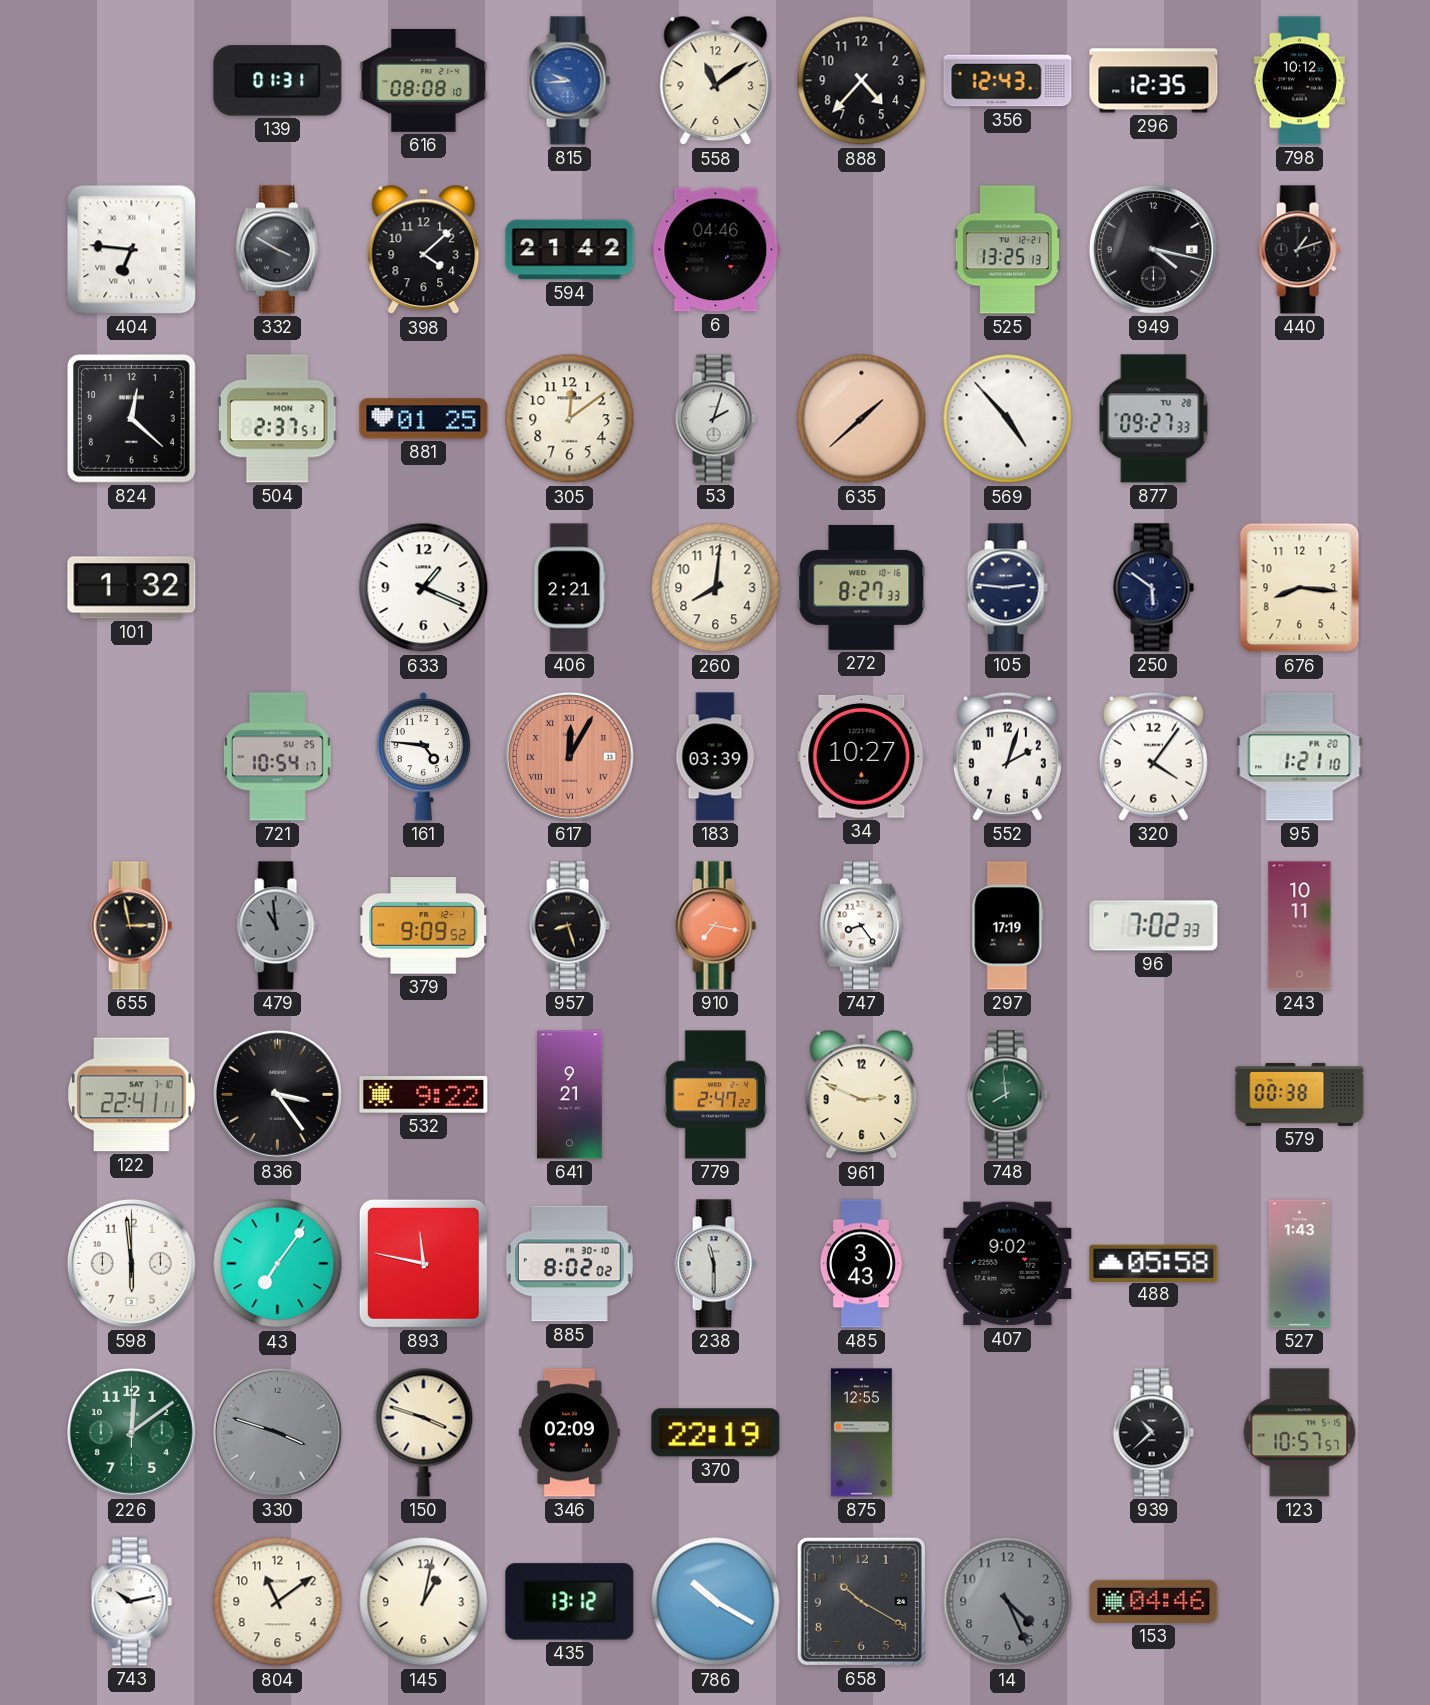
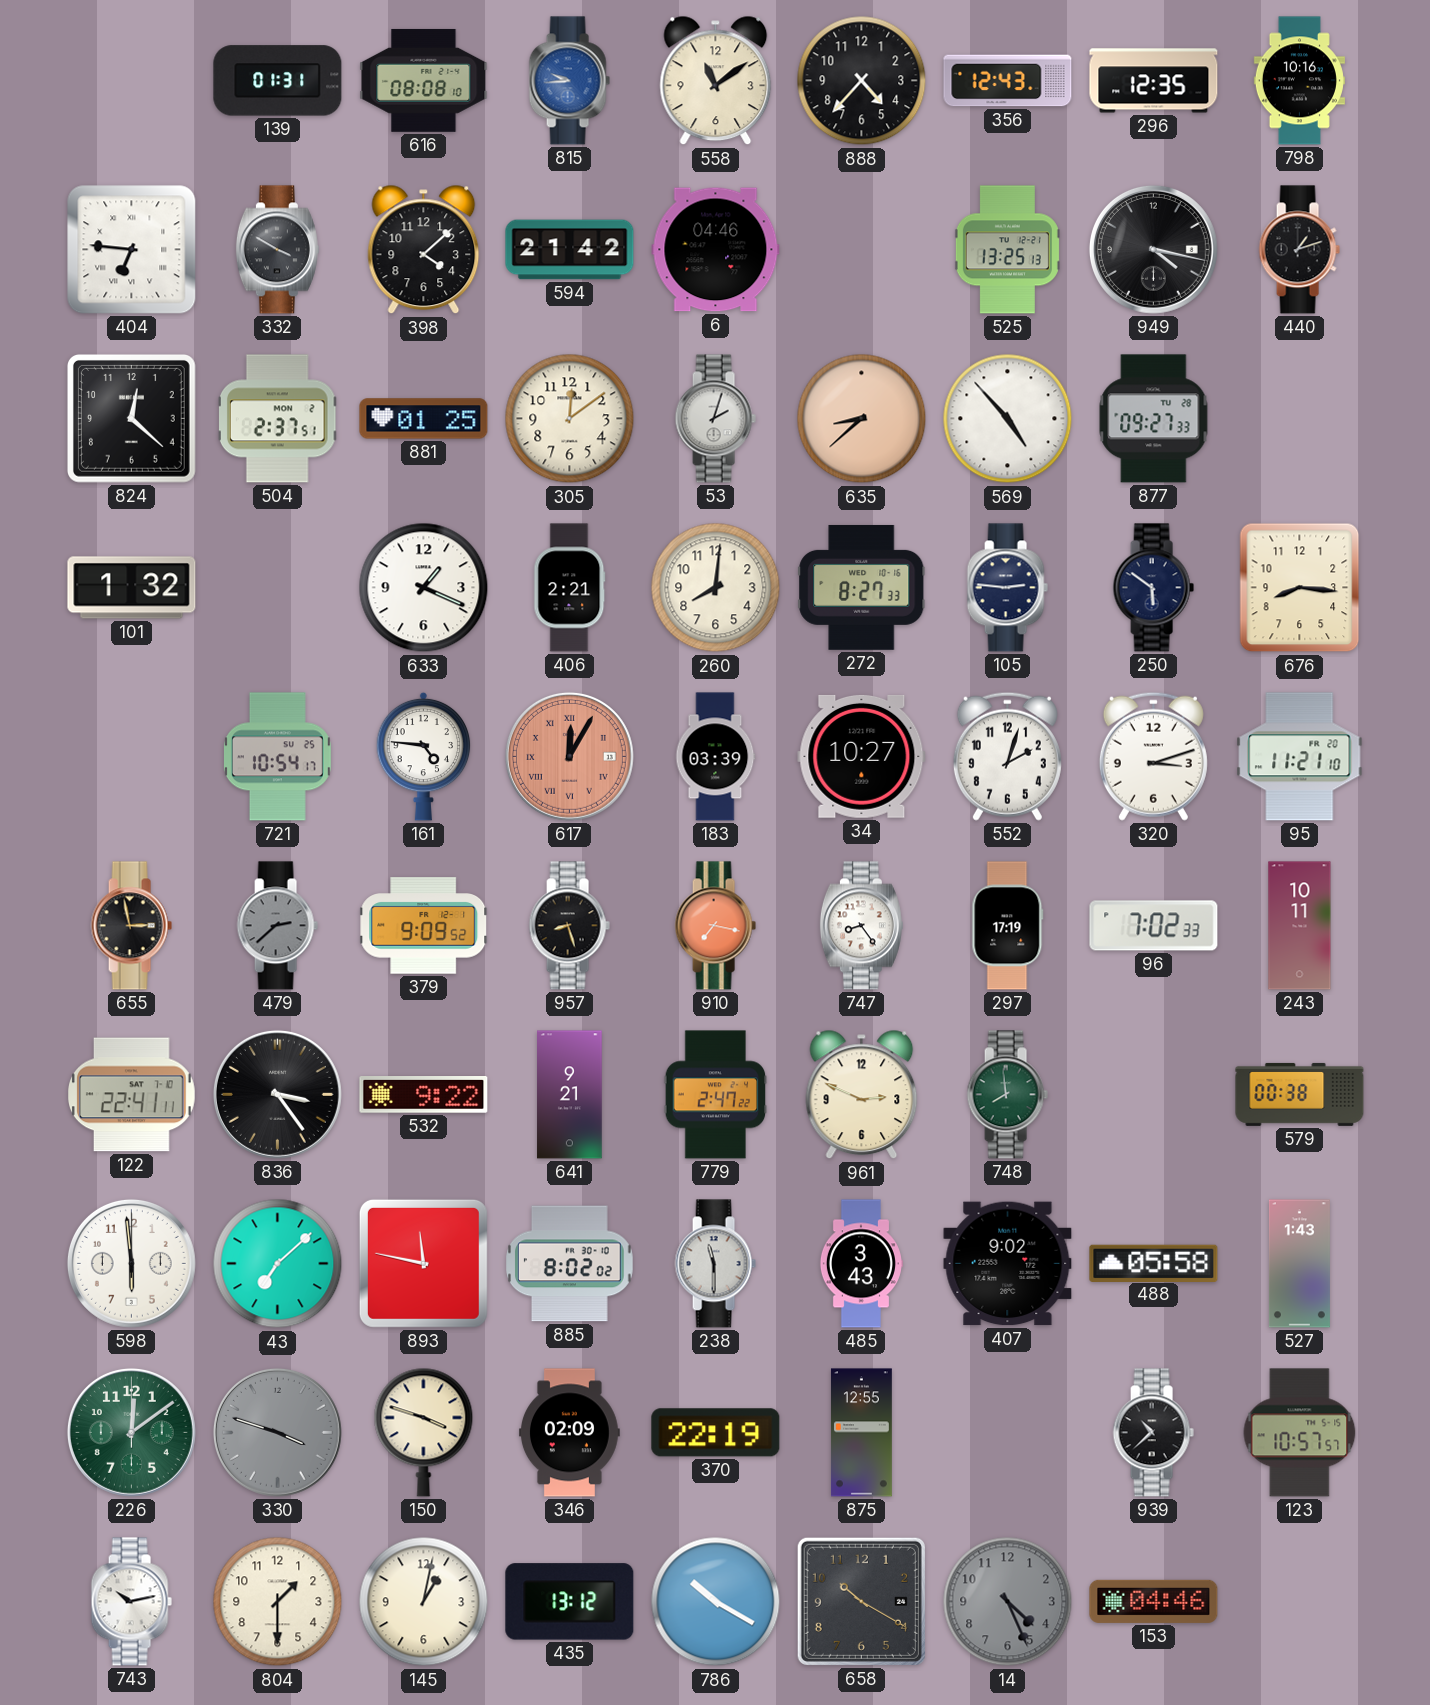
798: 10:12 -> 10:16 (1299, 81)
635: 1:38 -> 8:38 (862, 419)
320: 4:06 -> 3:12 (1153, 756)
95: 1:21 -> 11:21 (1300, 757)
479: 10:59 -> 2:38 (277, 926)
43: 7:06 -> 7:08 (278, 1264)
804: 11:09 -> 1:30 (278, 1602)
